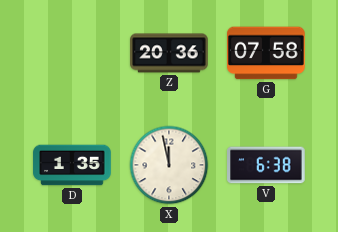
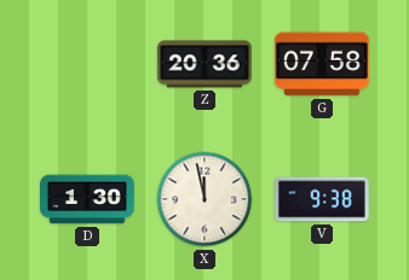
D: 1:35 -> 1:30 (87, 199)
V: 6:38 -> 9:38 (322, 199)
